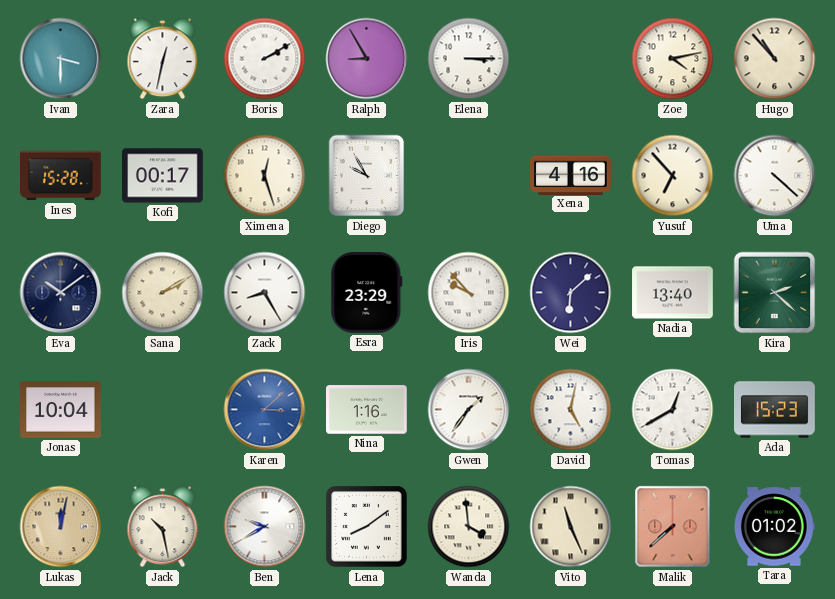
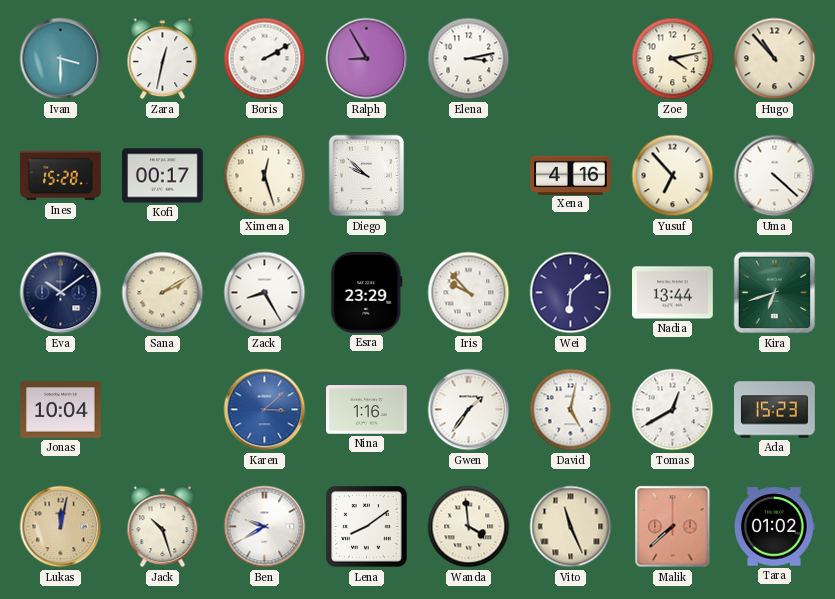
Elena: 3:15 -> 3:13 (469, 59)
Diego: 9:55 -> 9:52 (367, 176)
Nadia: 13:40 -> 13:44 (673, 293)
Kira: 2:22 -> 6:42 (775, 293)
Jack: 10:28 -> 10:27 (163, 527)
